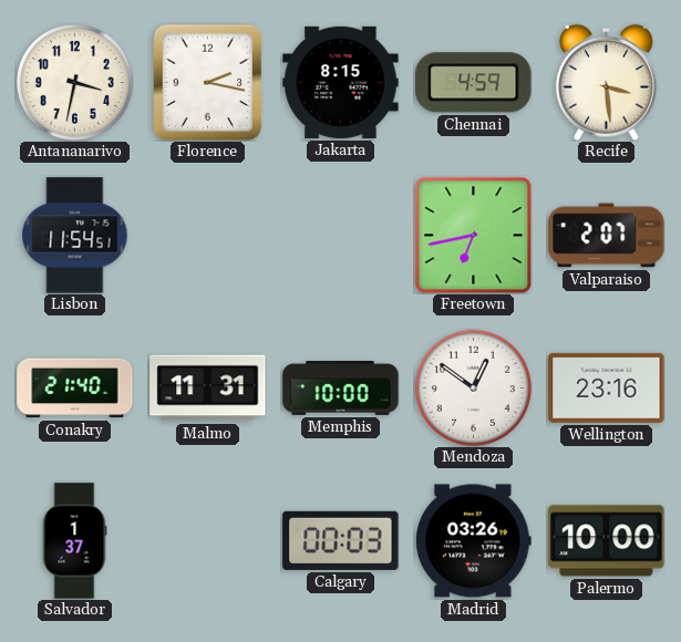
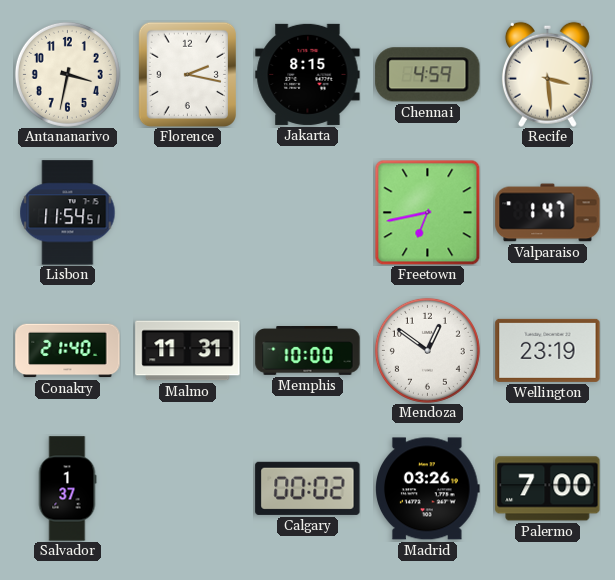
Valparaiso: 2:07 -> 1:47 (548, 213)
Wellington: 23:16 -> 23:19 (548, 350)
Calgary: 00:03 -> 00:02 (308, 488)
Palermo: 10:00 -> 7:00 (548, 489)
